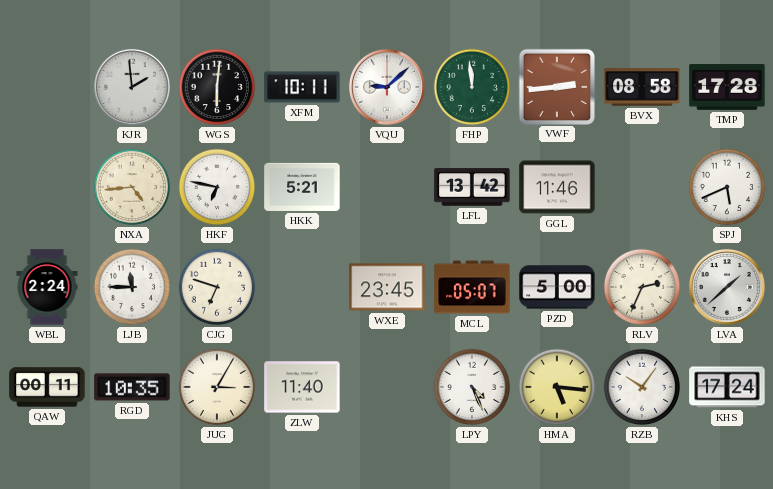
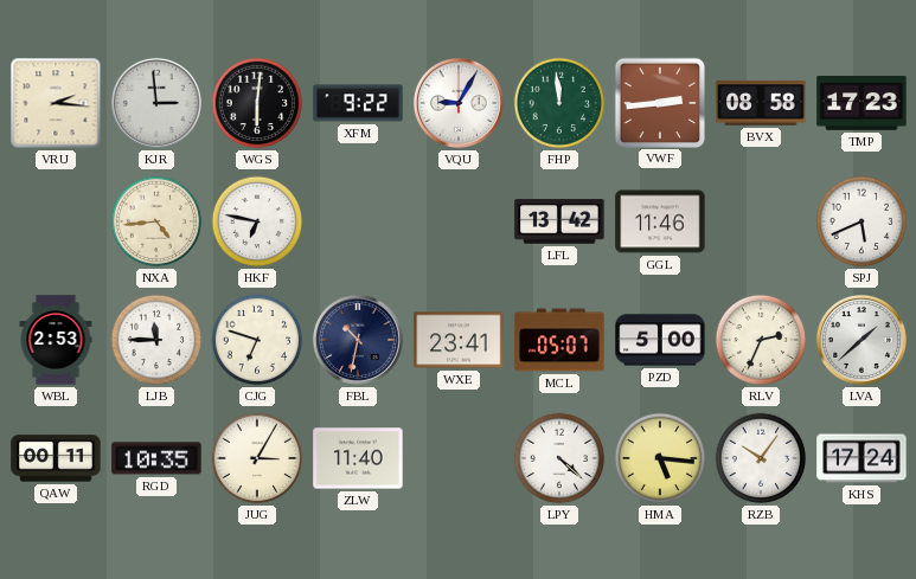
VRU: none -> 2:16 (56, 103)
KJR: 1:59 -> 2:59 (156, 103)
XFM: 10:11 -> 9:22 (358, 103)
VQU: 9:08 -> 9:05 (459, 103)
TMP: 17:28 -> 17:23 (861, 103)
HKK: 5:21 -> none (302, 187)
WBL: 2:24 -> 2:53 (56, 340)
FBL: none -> 10:32 (358, 340)
WXE: 23:45 -> 23:41 (459, 340)
LPY: 4:26 -> 4:22 (559, 458)
